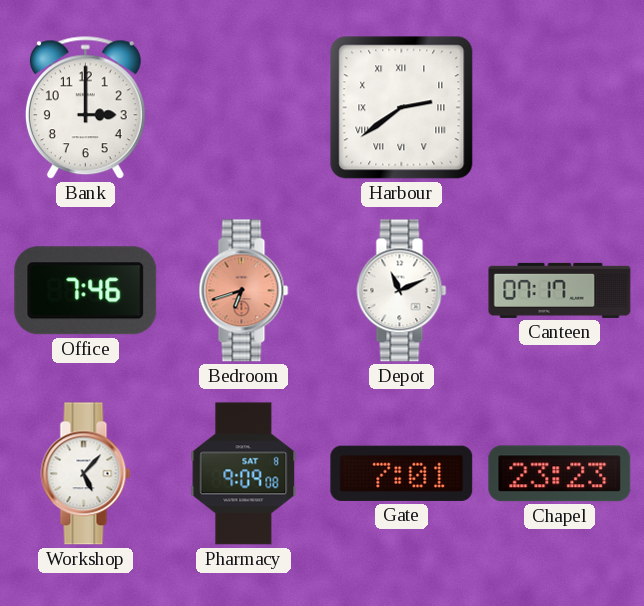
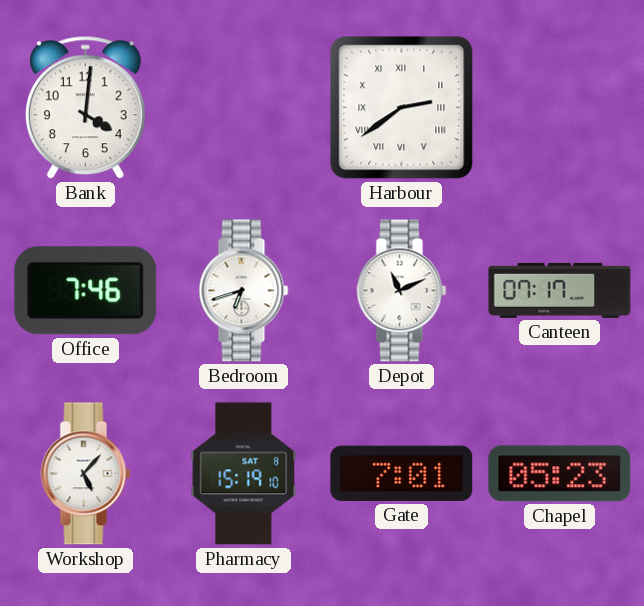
Bank: 3:00 -> 4:01 (85, 108)
Bedroom dial: salmon -> white (244, 291)
Pharmacy: 9:09 -> 15:19 (244, 474)
Chapel: 23:23 -> 05:23 (560, 474)
